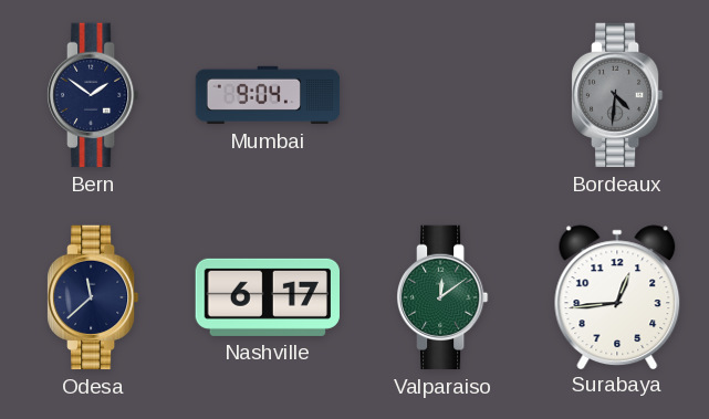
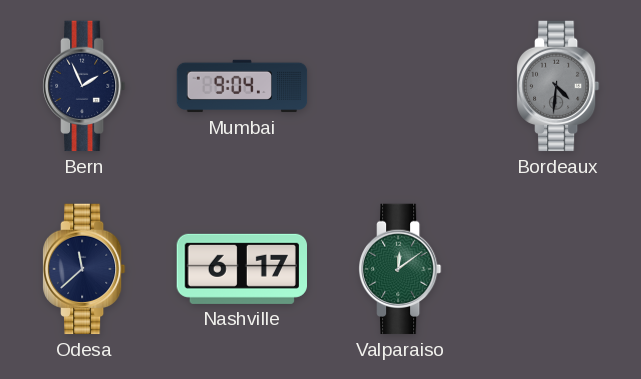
Bern: 1:51 -> 1:56 (85, 86)
Surabaya: 12:44 -> none (617, 296)
